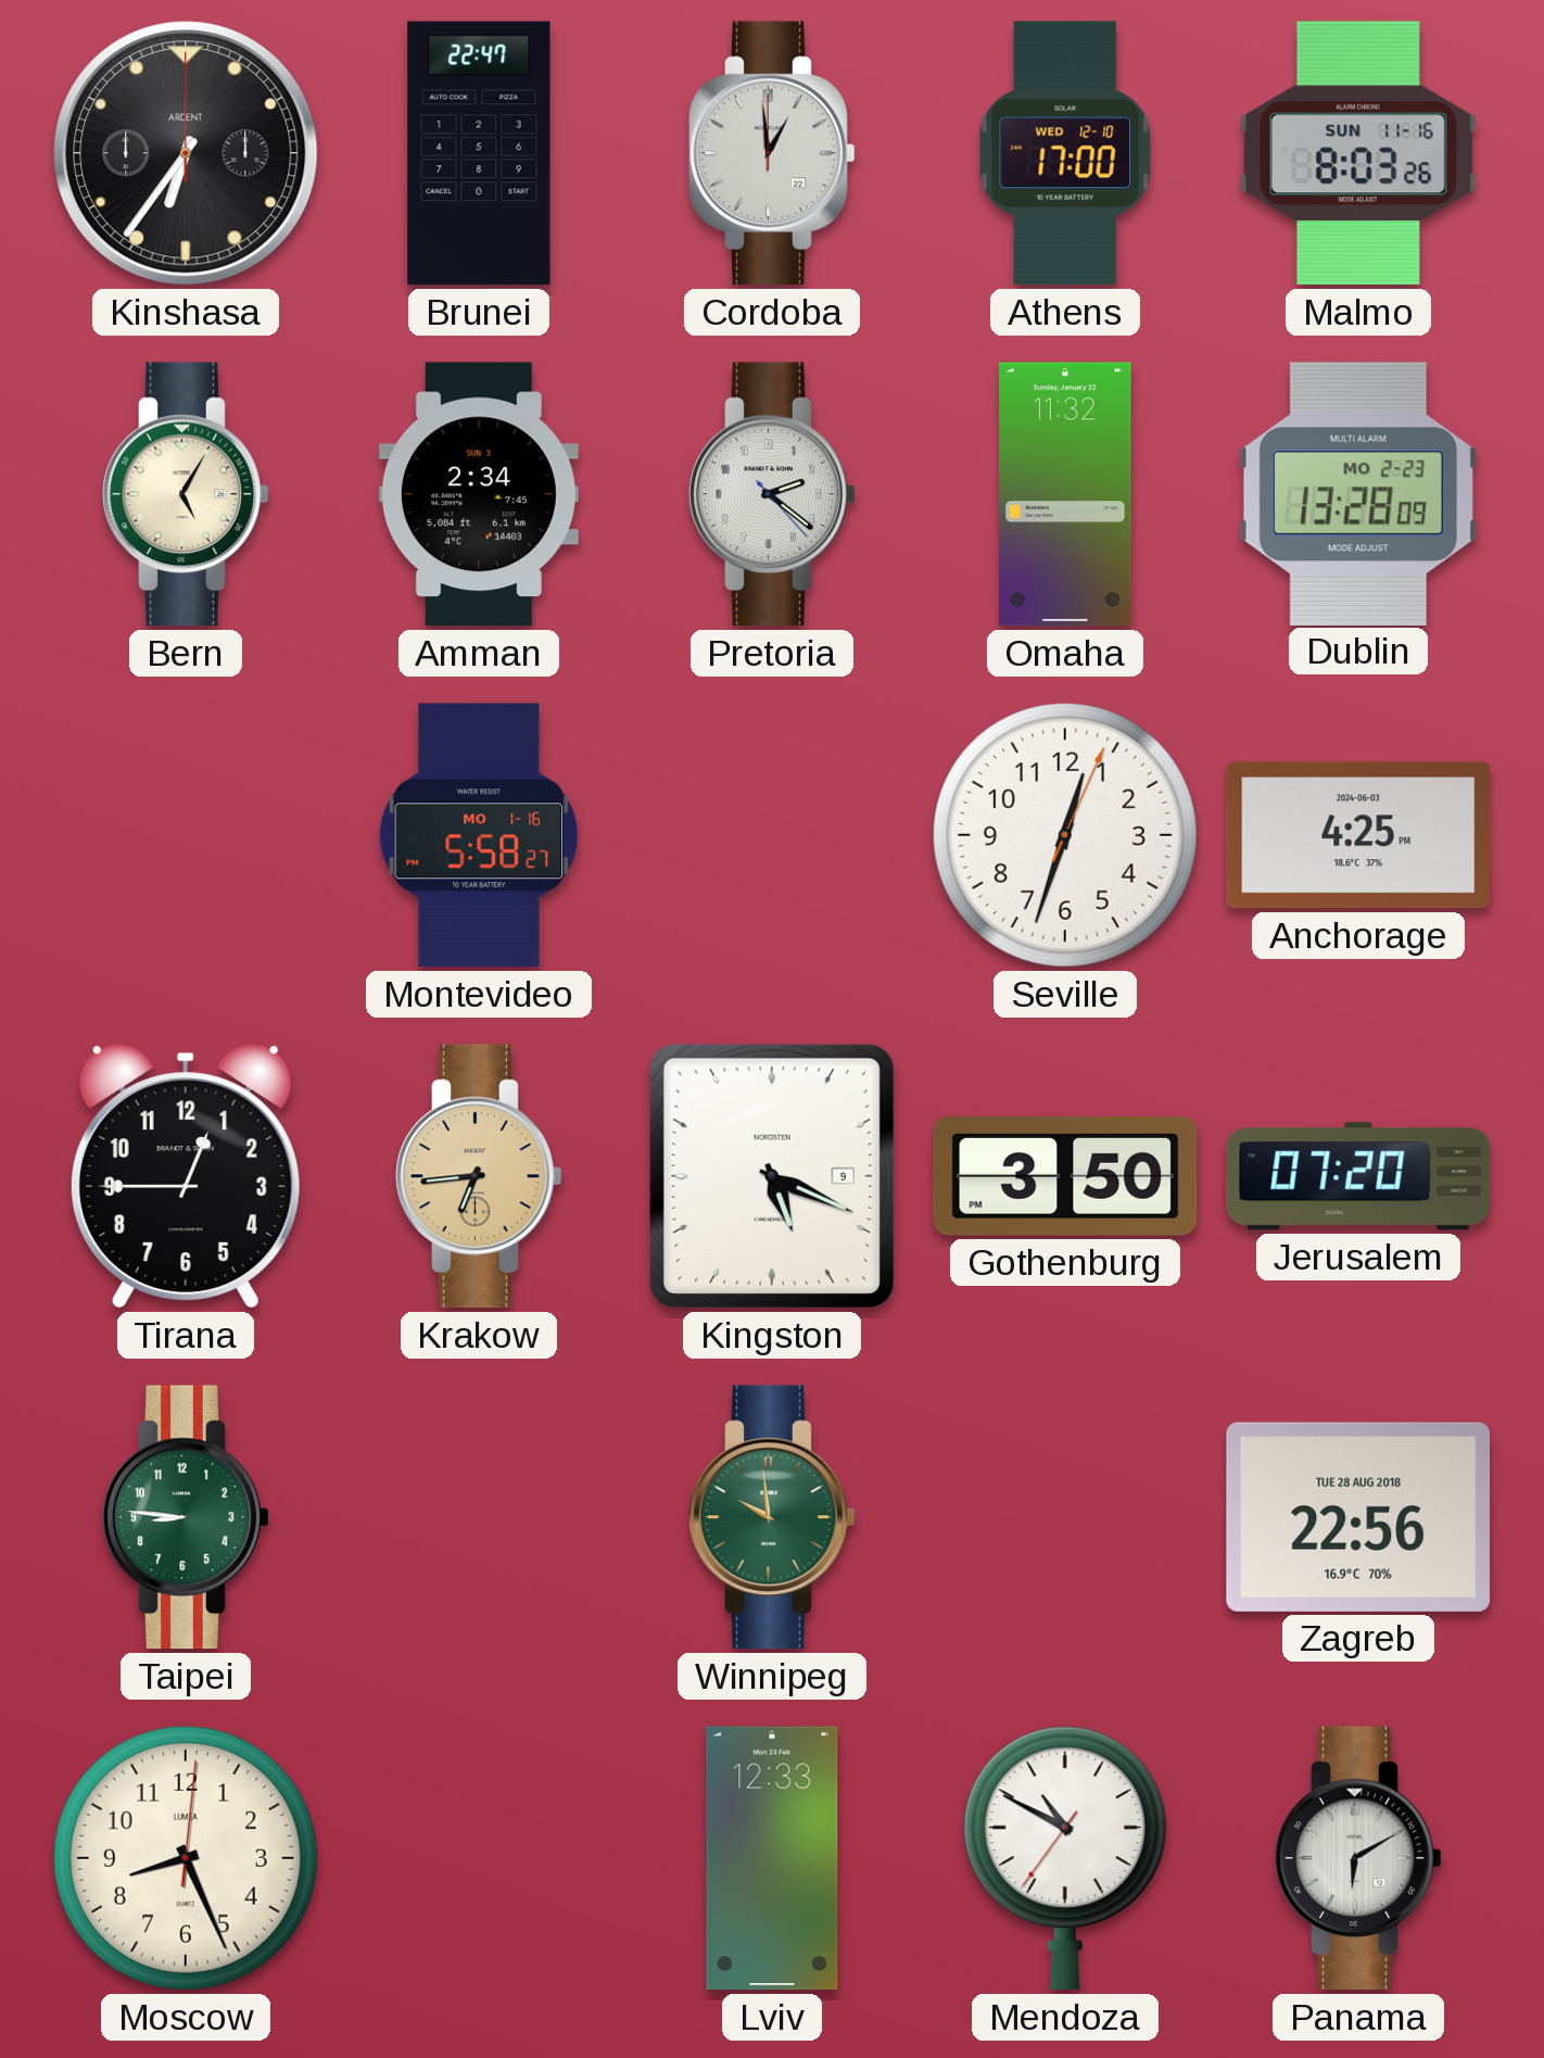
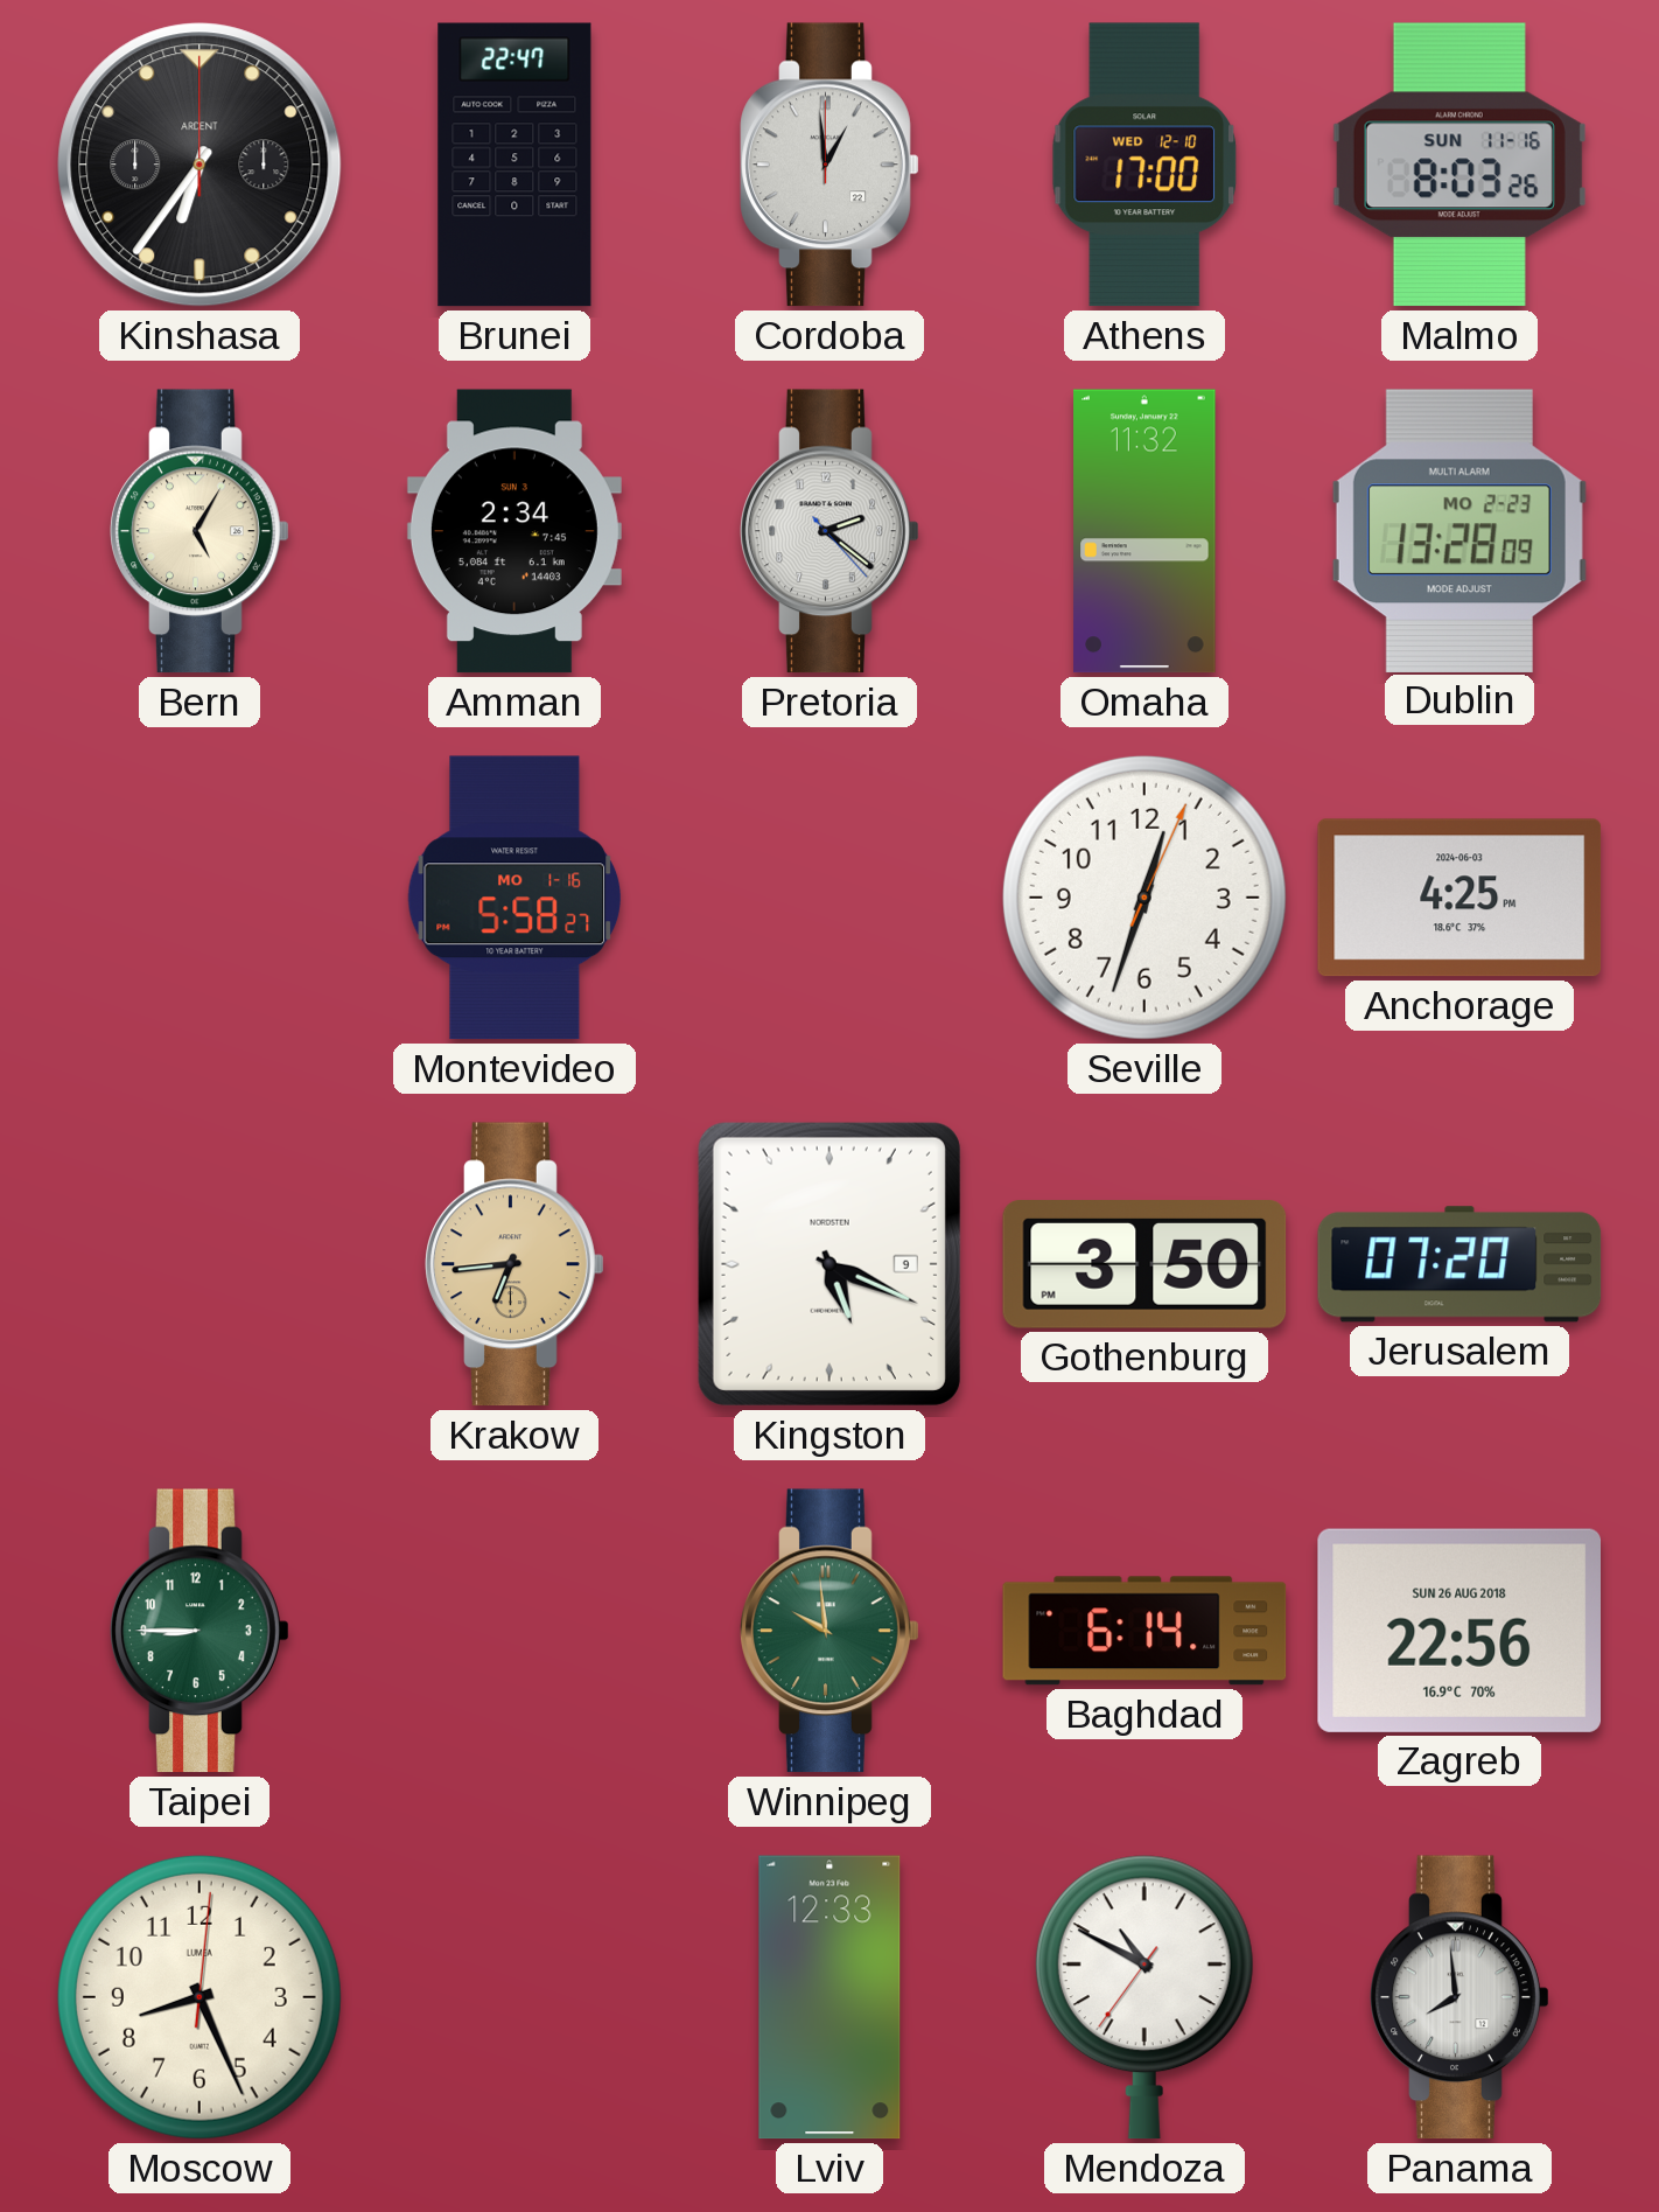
Tirana: 12:45 -> none (186, 1176)
Taipei: 8:46 -> 8:45 (199, 1631)
Baghdad: none -> 6:14 (1144, 1631)
Zagreb date: TUE 28 AUG 2018 -> SUN 26 AUG 2018 (1458, 1631)
Panama: 6:10 -> 7:59 (1459, 1997)
